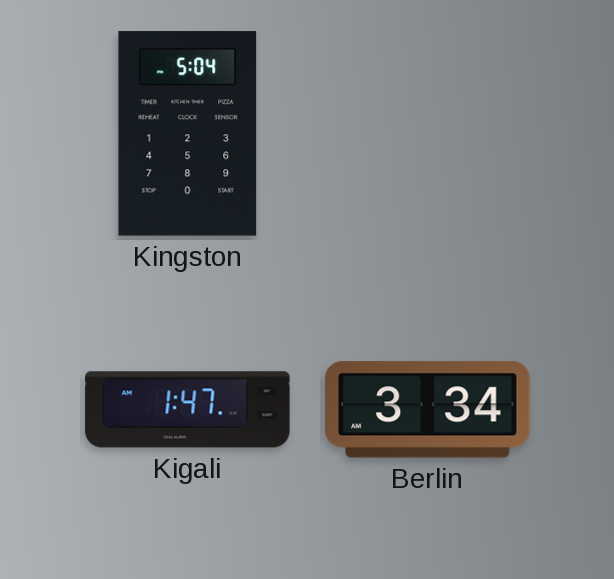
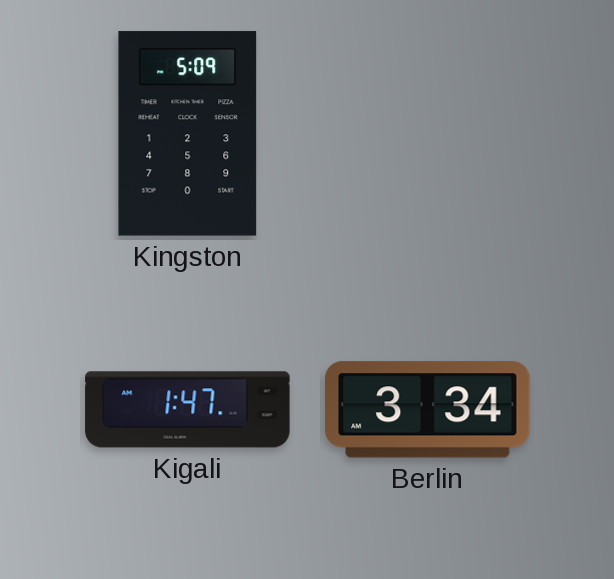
Kingston: 5:04 -> 5:09 (188, 134)
